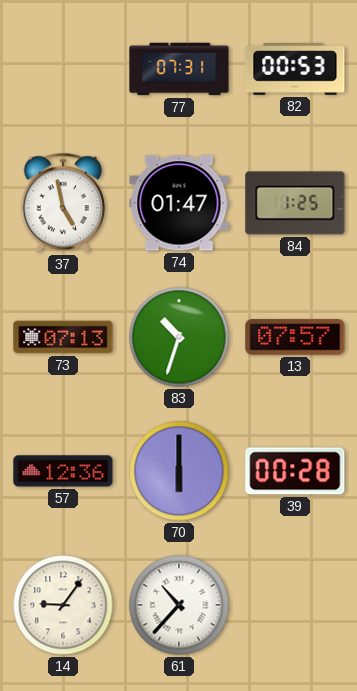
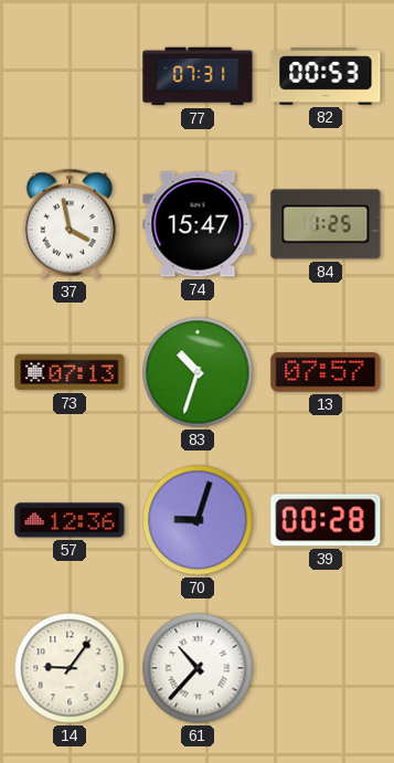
37: 4:58 -> 3:58 (70, 224)
74: 01:47 -> 15:47 (198, 224)
70: 6:00 -> 9:03 (198, 520)
